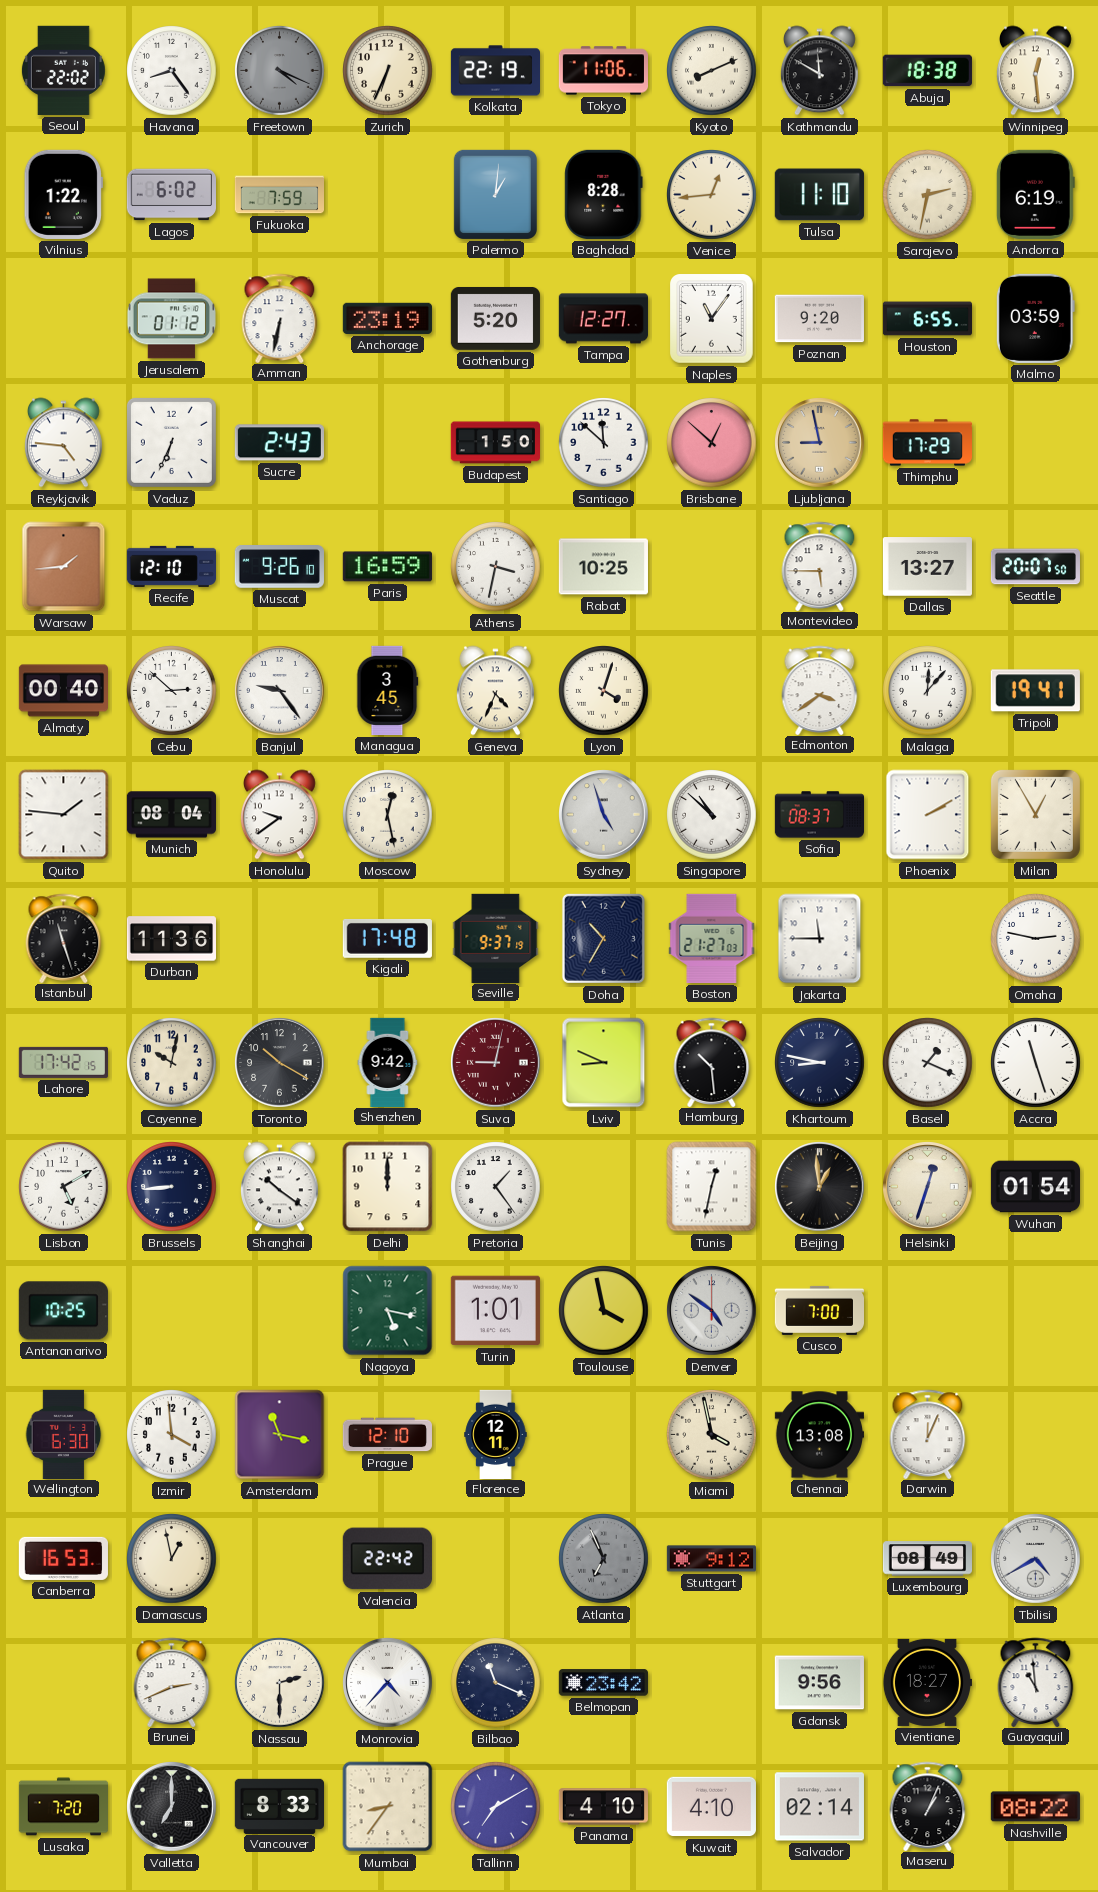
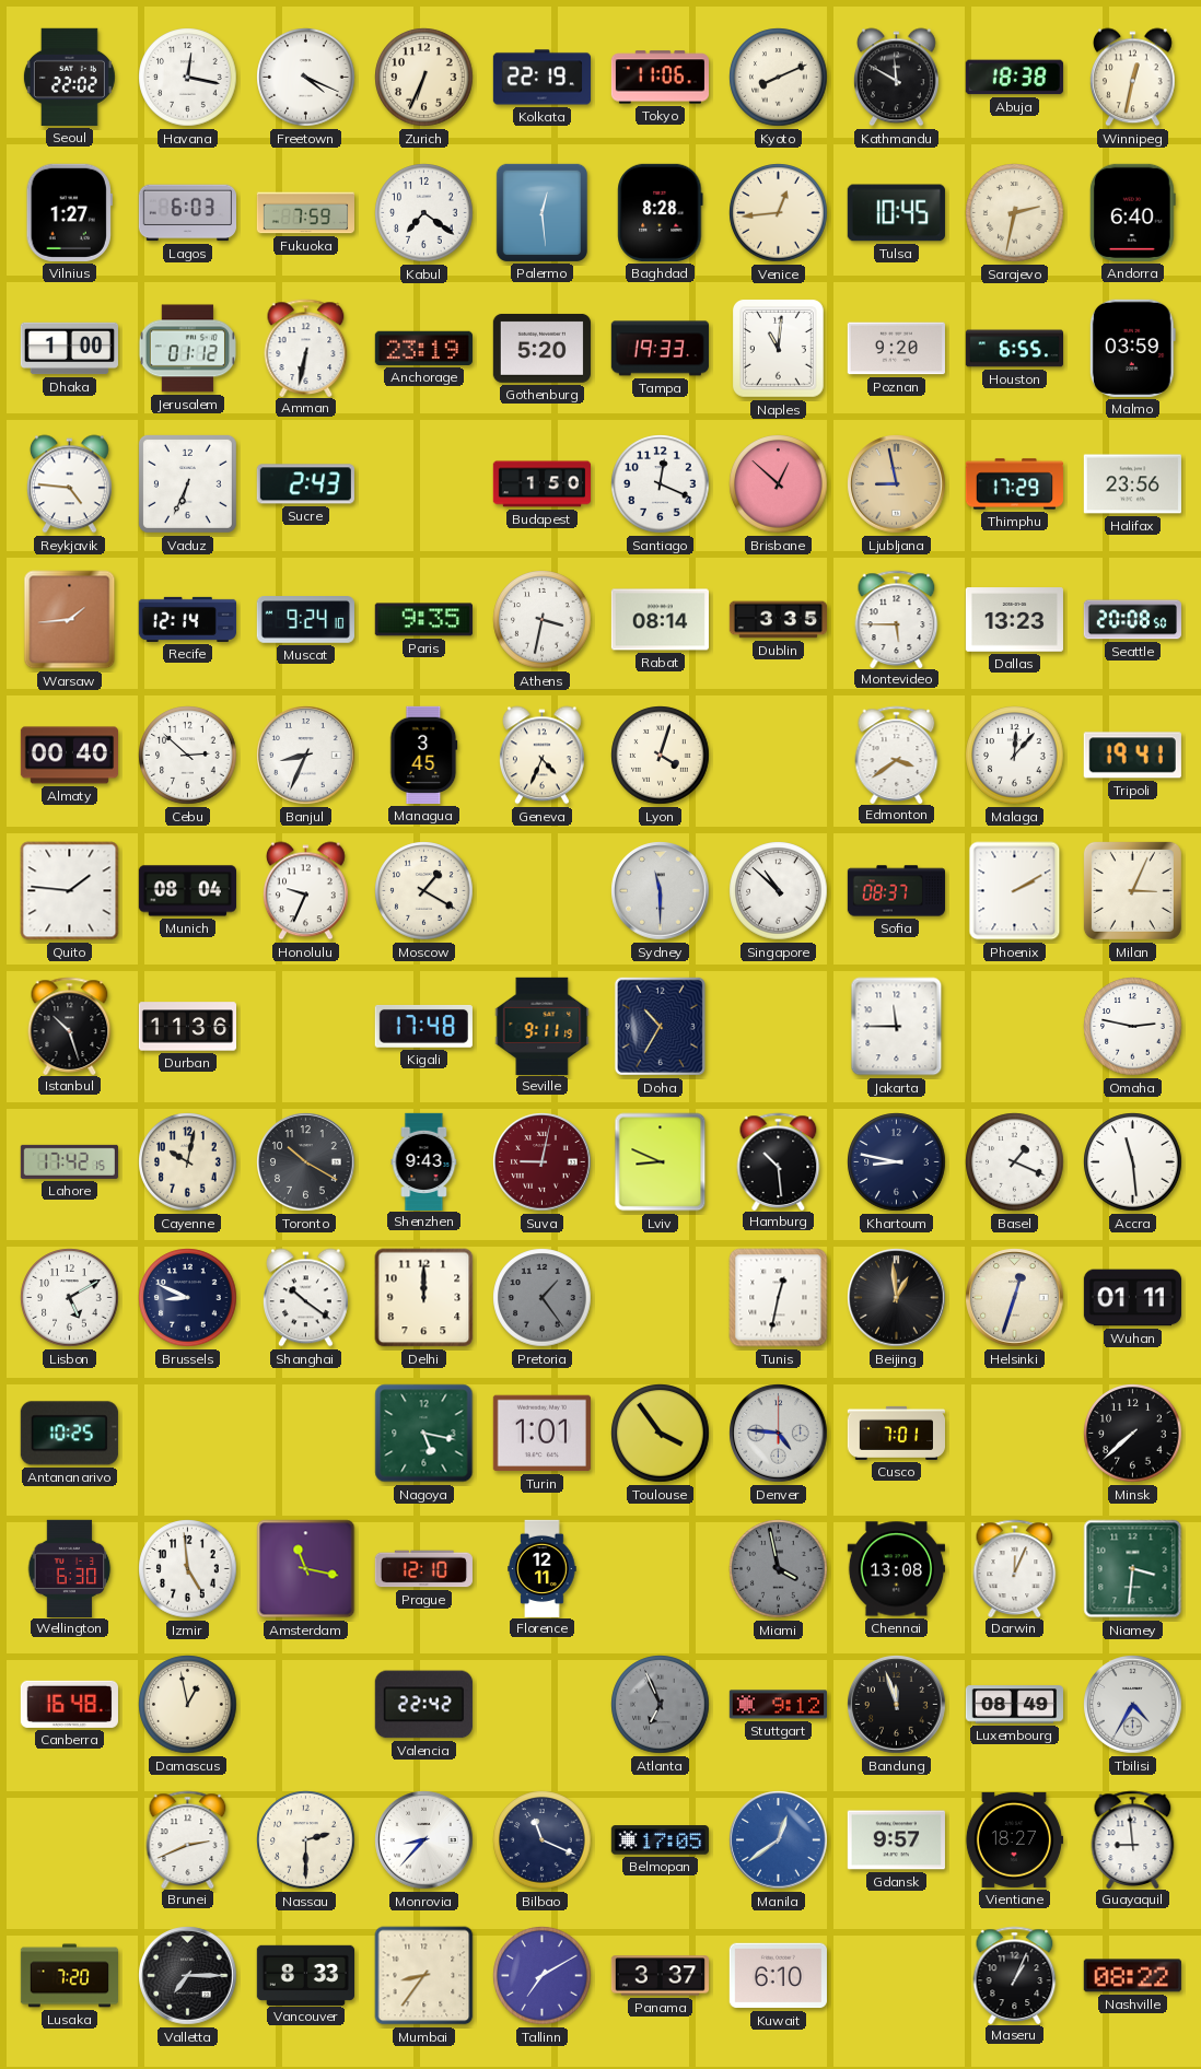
Havana: 8:24 -> 12:17 (188, 78)
Freetown dial: grey -> white (306, 78)
Winnipeg: 12:29 -> 12:32 (1132, 78)
Vilnius: 1:22 -> 1:27 (69, 212)
Lagos: 6:02 -> 6:03 (187, 213)
Kabul: none -> 7:21 (424, 213)
Palermo: 1:01 -> 12:29 (541, 212)
Tulsa: 11:10 -> 10:45 (896, 213)
Andorra: 6:19 -> 6:40 (1132, 212)
Dhaka: none -> 1:00 (69, 349)
Tampa: 12:27 -> 19:33 (660, 349)
Naples: 11:06 -> 11:01 (779, 349)
Santiago: 11:52 -> 12:19 (661, 484)
Halifax: none -> 23:56 (1132, 484)
Recife: 12:10 -> 12:14 (187, 619)
Muscat: 9:26 -> 9:24 (305, 620)
Paris: 16:59 -> 9:35 (423, 620)
Rabat: 10:25 -> 08:14 (660, 620)
Dublin: none -> 3:35 (778, 620)
Dallas: 13:27 -> 13:23 (1014, 620)
Seattle: 20:07 -> 20:08 (1132, 620)
Banjul: 9:24 -> 8:34 (306, 756)
Honolulu: 9:39 -> 9:34 (305, 891)
Moscow: 12:28 -> 1:20 (424, 891)
Sydney: 4:57 -> 11:30 (661, 891)
Milan: 12:55 -> 3:04 (1132, 890)
Istanbul: 11:27 -> 10:27 (70, 1026)
Seville: 9:37 -> 9:11 (543, 1026)
Boston: 21:27 -> none (712, 938)
Shenzhen: 9:42 -> 9:43 (424, 1161)
Accra: 11:27 -> 11:29 (1133, 1162)
Brussels: 8:44 -> 8:49 (188, 1298)
Pretoria dial: white -> grey (543, 1298)
Wuhan: 01:54 -> 01:11 (1132, 1298)
Toulouse: 3:58 -> 3:54 (661, 1434)
Denver: 4:51 -> 4:46 (779, 1434)
Cusco: 7:00 -> 7:01 (896, 1433)
Minsk: none -> 7:38 (1133, 1434)
Izmir: 3:59 -> 4:59 (188, 1569)
Miami dial: cream -> grey (779, 1569)
Niamey: none -> 3:31 (1133, 1569)
Canberra: 16:53 -> 16:48 (69, 1704)
Bandung: none -> 11:57 (897, 1705)
Tbilisi: 4:40 -> 4:35 (1133, 1705)
Monrovia: 4:37 -> 8:37 (424, 1840)
Belmopan: 23:42 -> 17:05 (660, 1840)
Manila: none -> 12:39 (779, 1840)
Gdansk: 9:56 -> 9:57 (896, 1840)
Guayaquil: 10:59 -> 8:59 (1133, 1839)
Valletta: 7:00 -> 7:15 (188, 1976)
Panama: 4:10 -> 3:37 (660, 1976)
Kuwait: 4:10 -> 6:10 (778, 1976)
Salvador: 02:14 -> none (819, 1807)
